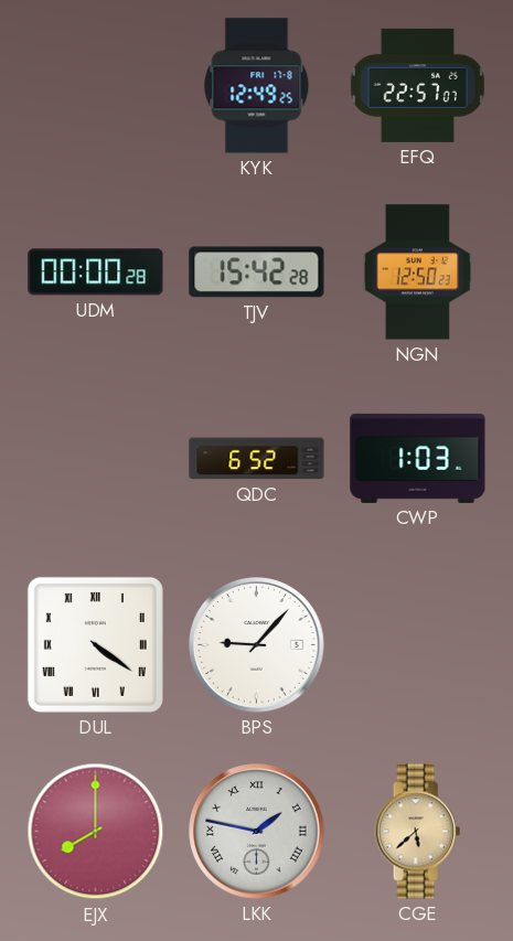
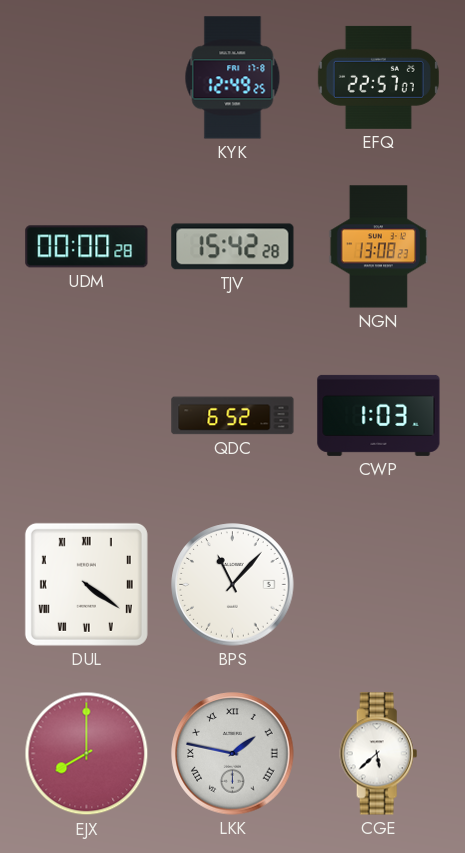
NGN: 12:50 -> 13:08 (378, 247)
BPS: 9:07 -> 11:07 (233, 585)
CGE dial: champagne -> white (379, 754)
